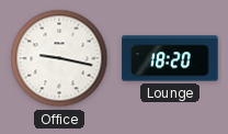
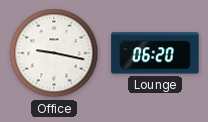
Lounge: 18:20 -> 06:20 (155, 53)
